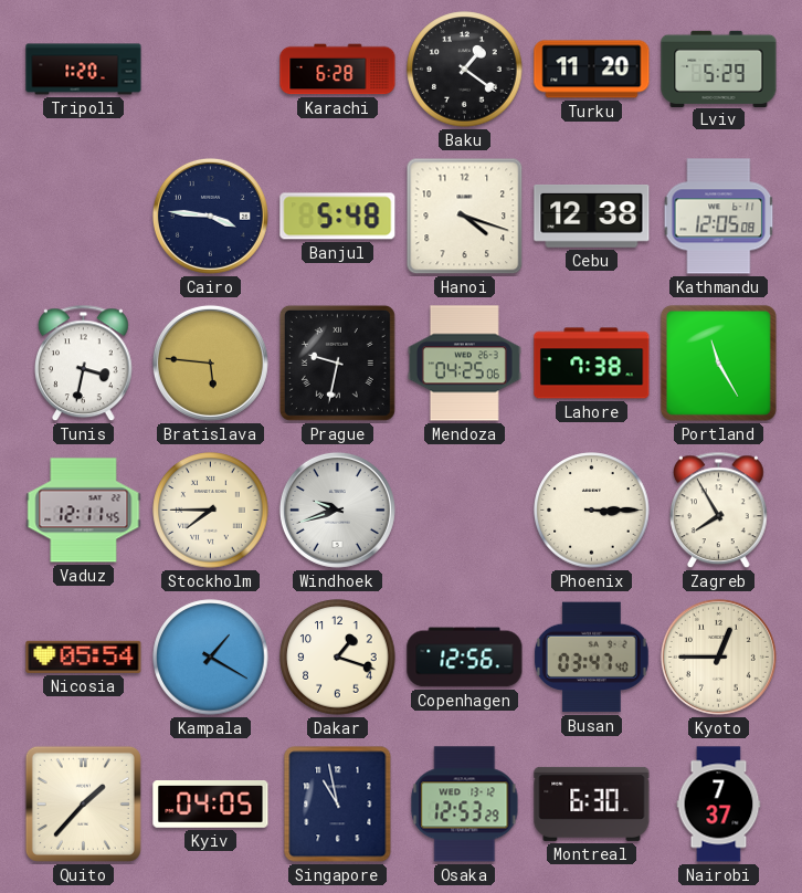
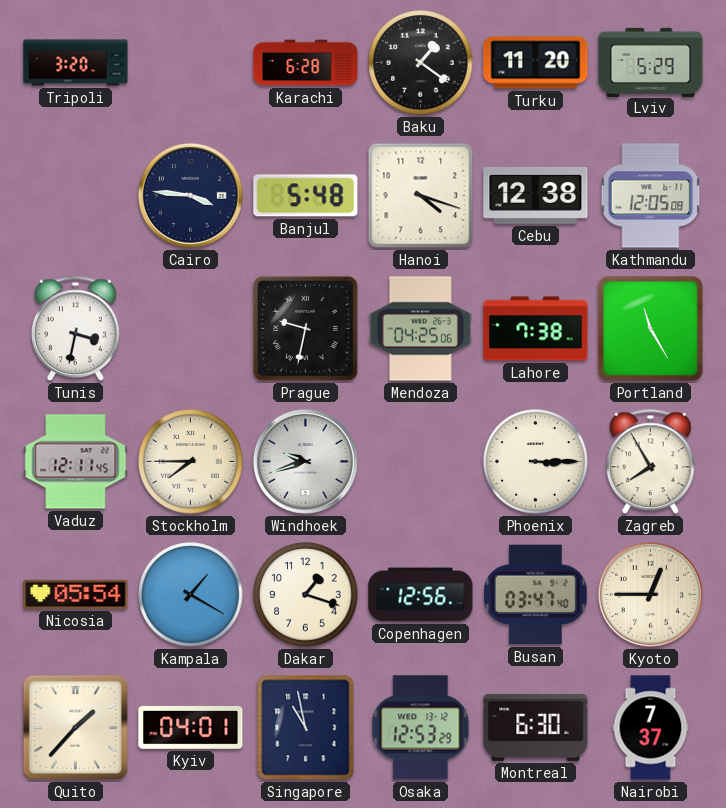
Tripoli: 1:20 -> 3:20 (76, 63)
Bratislava: 5:46 -> none (210, 363)
Kyiv: 04:05 -> 04:01 (191, 728)
